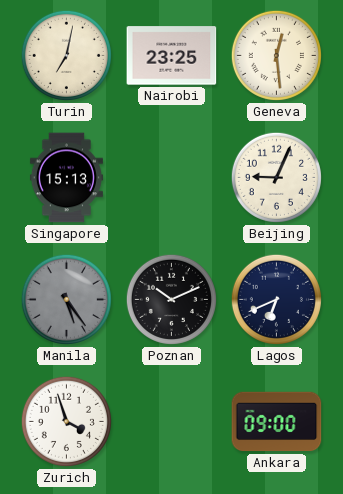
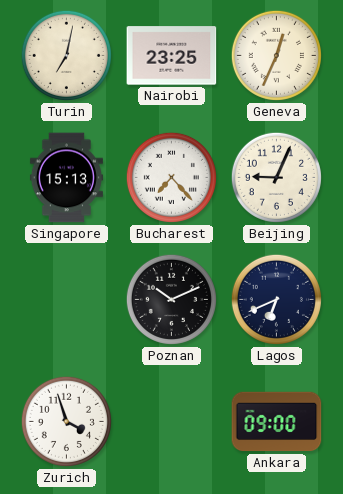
Geneva: 12:29 -> 12:34 (276, 55)
Bucharest: none -> 7:23 (171, 177)
Manila: 5:24 -> none (66, 299)
